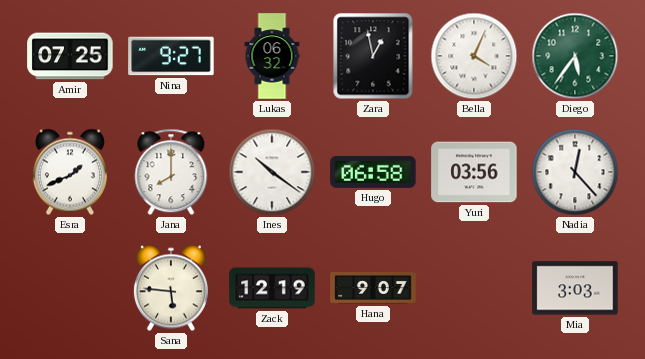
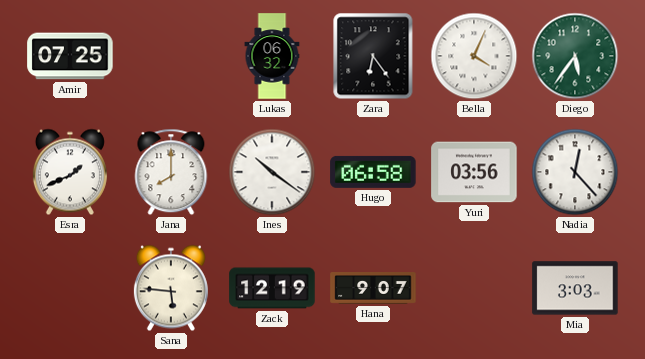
Nina: 9:27 -> none (171, 56)
Zara: 12:58 -> 6:24 (373, 56)
